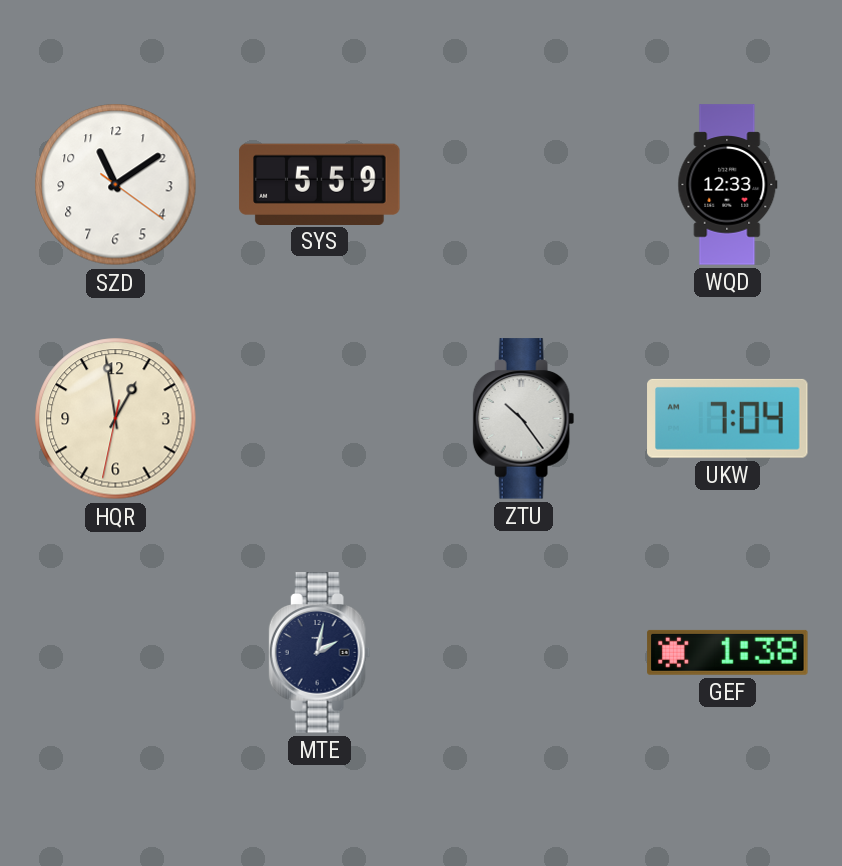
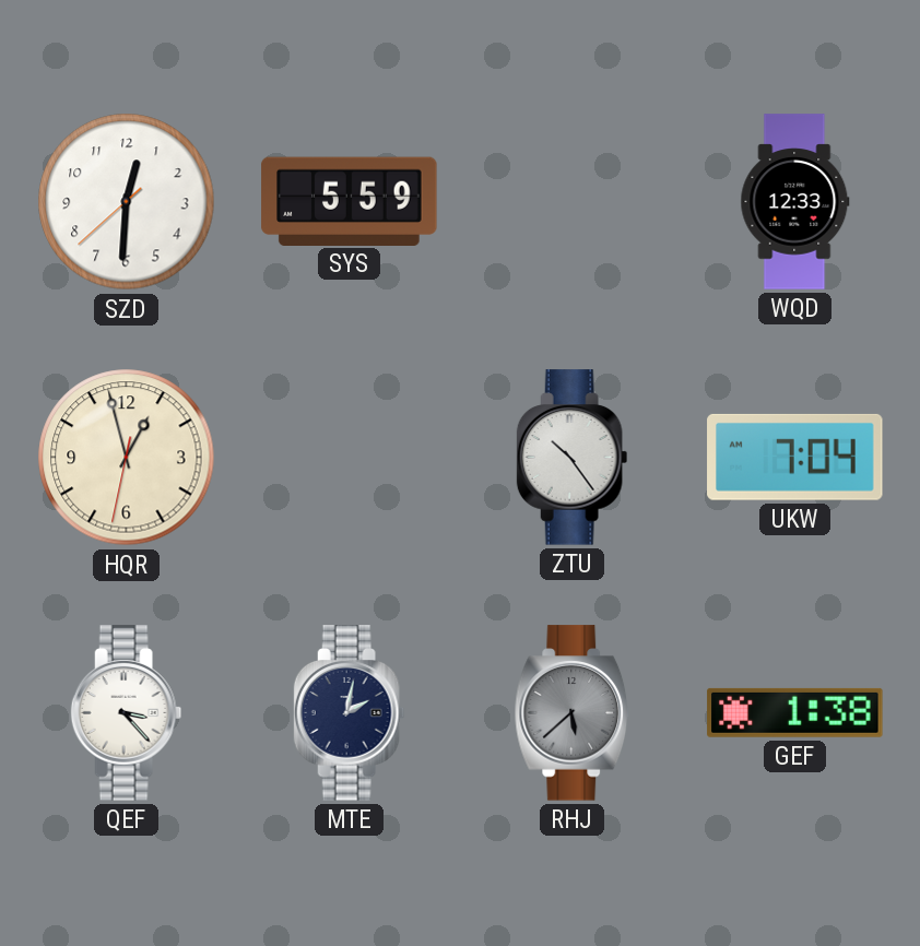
SZD: 11:09 -> 12:30 (127, 202)
HQR: 12:58 -> 12:57 (127, 458)
QEF: none -> 3:23 (127, 713)
RHJ: none -> 5:38 (573, 713)
